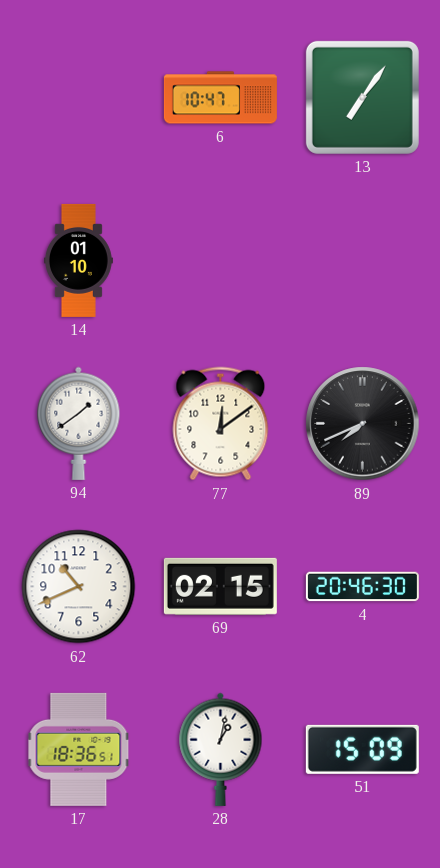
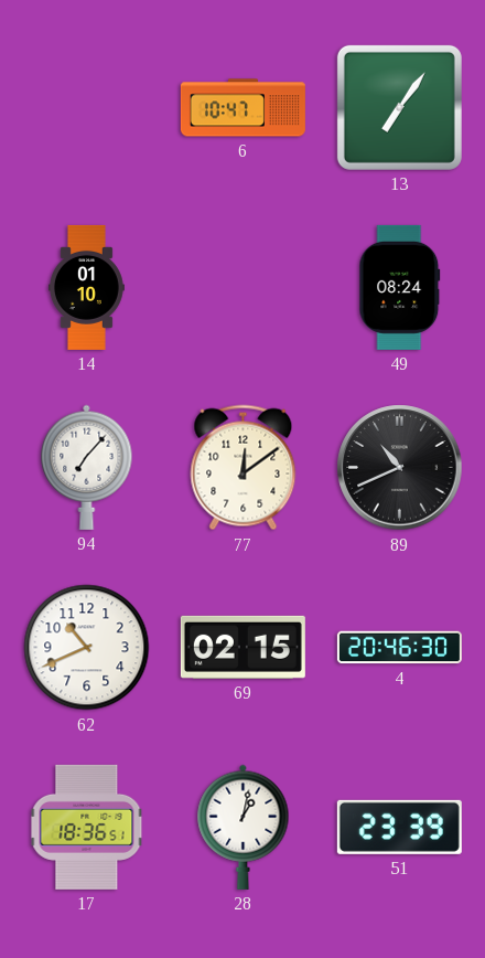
49: none -> 08:24 (400, 287)
94: 1:39 -> 7:07 (87, 467)
89: 7:41 -> 10:41 (400, 468)
51: 15:09 -> 23:39 (399, 827)
